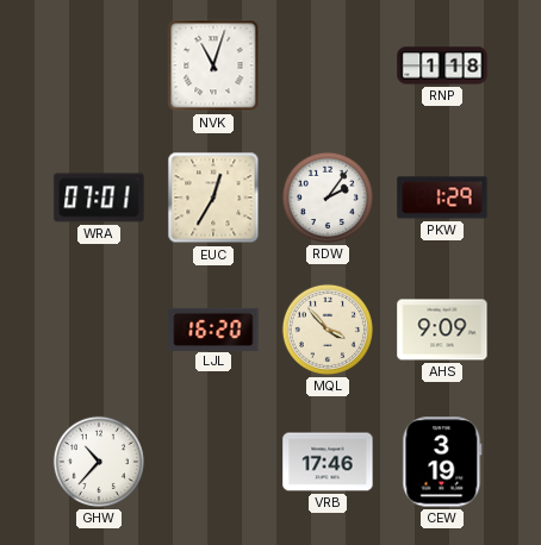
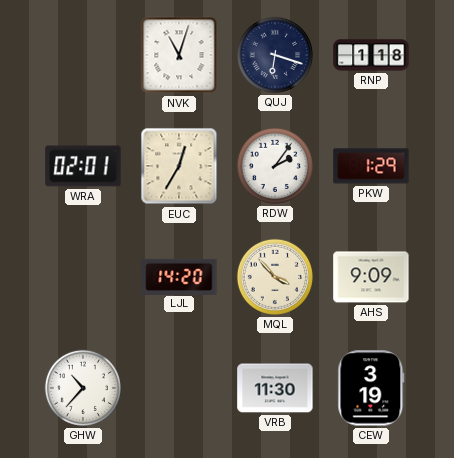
QUJ: none -> 6:18 (275, 55)
WRA: 07:01 -> 02:01 (83, 166)
LJL: 16:20 -> 14:20 (179, 276)
VRB: 17:46 -> 11:30 (275, 388)
